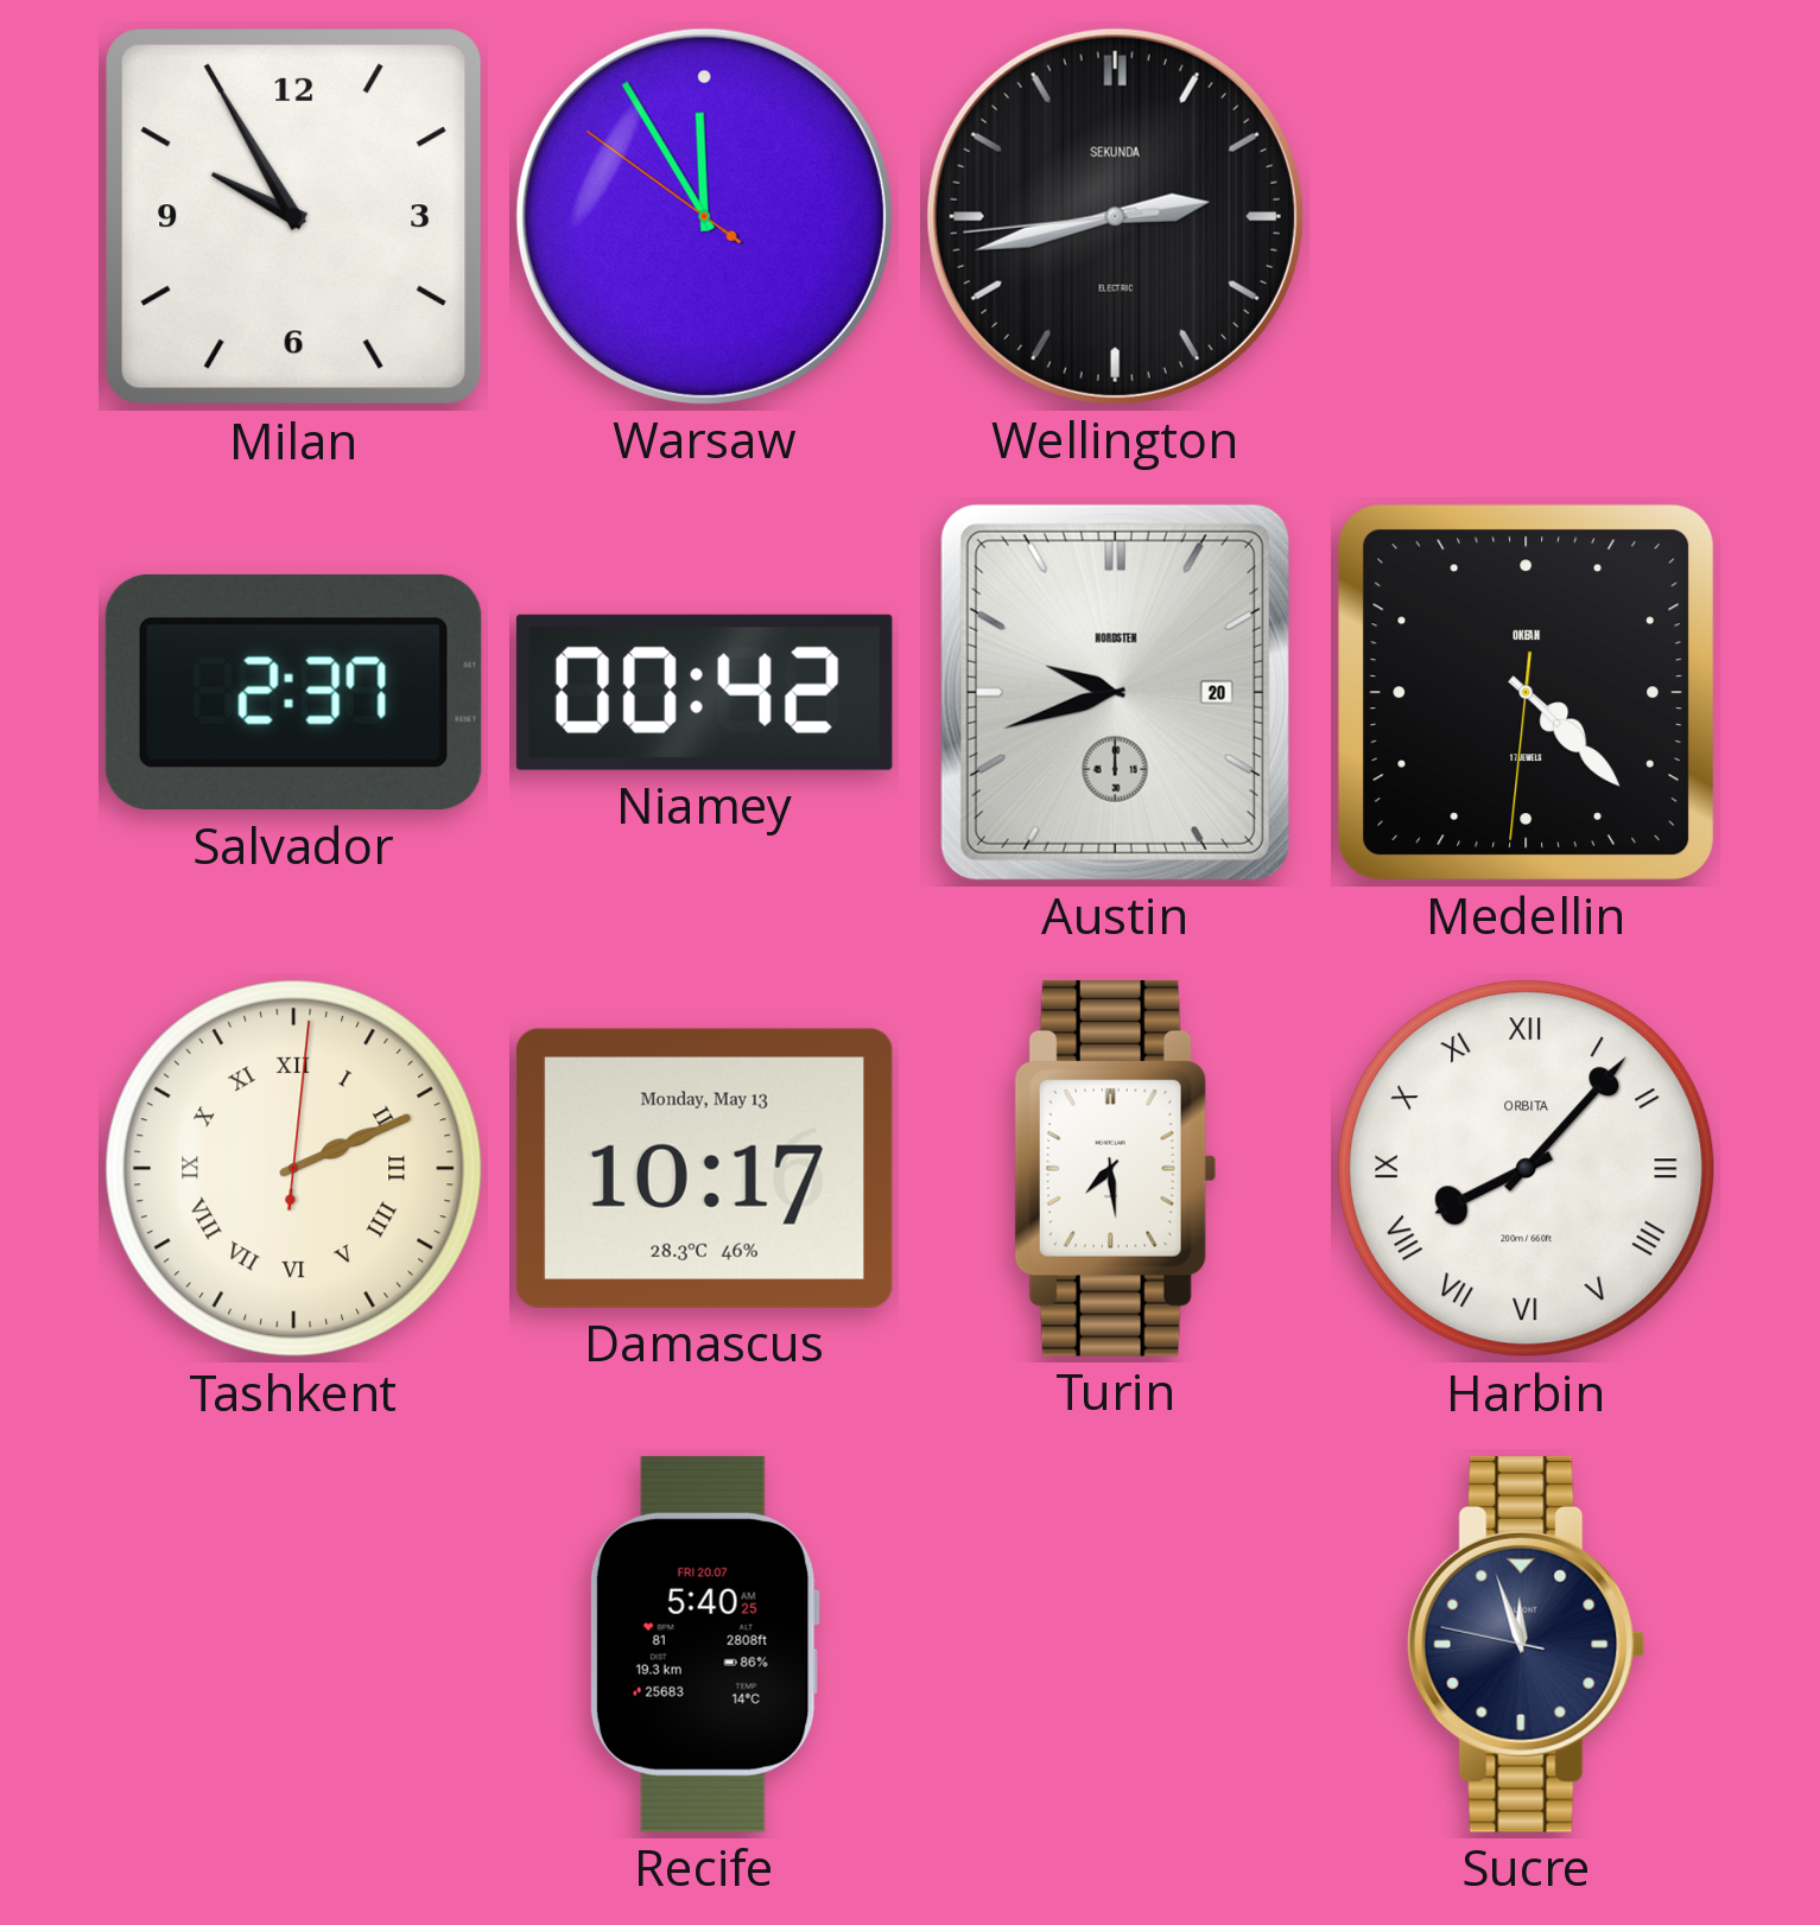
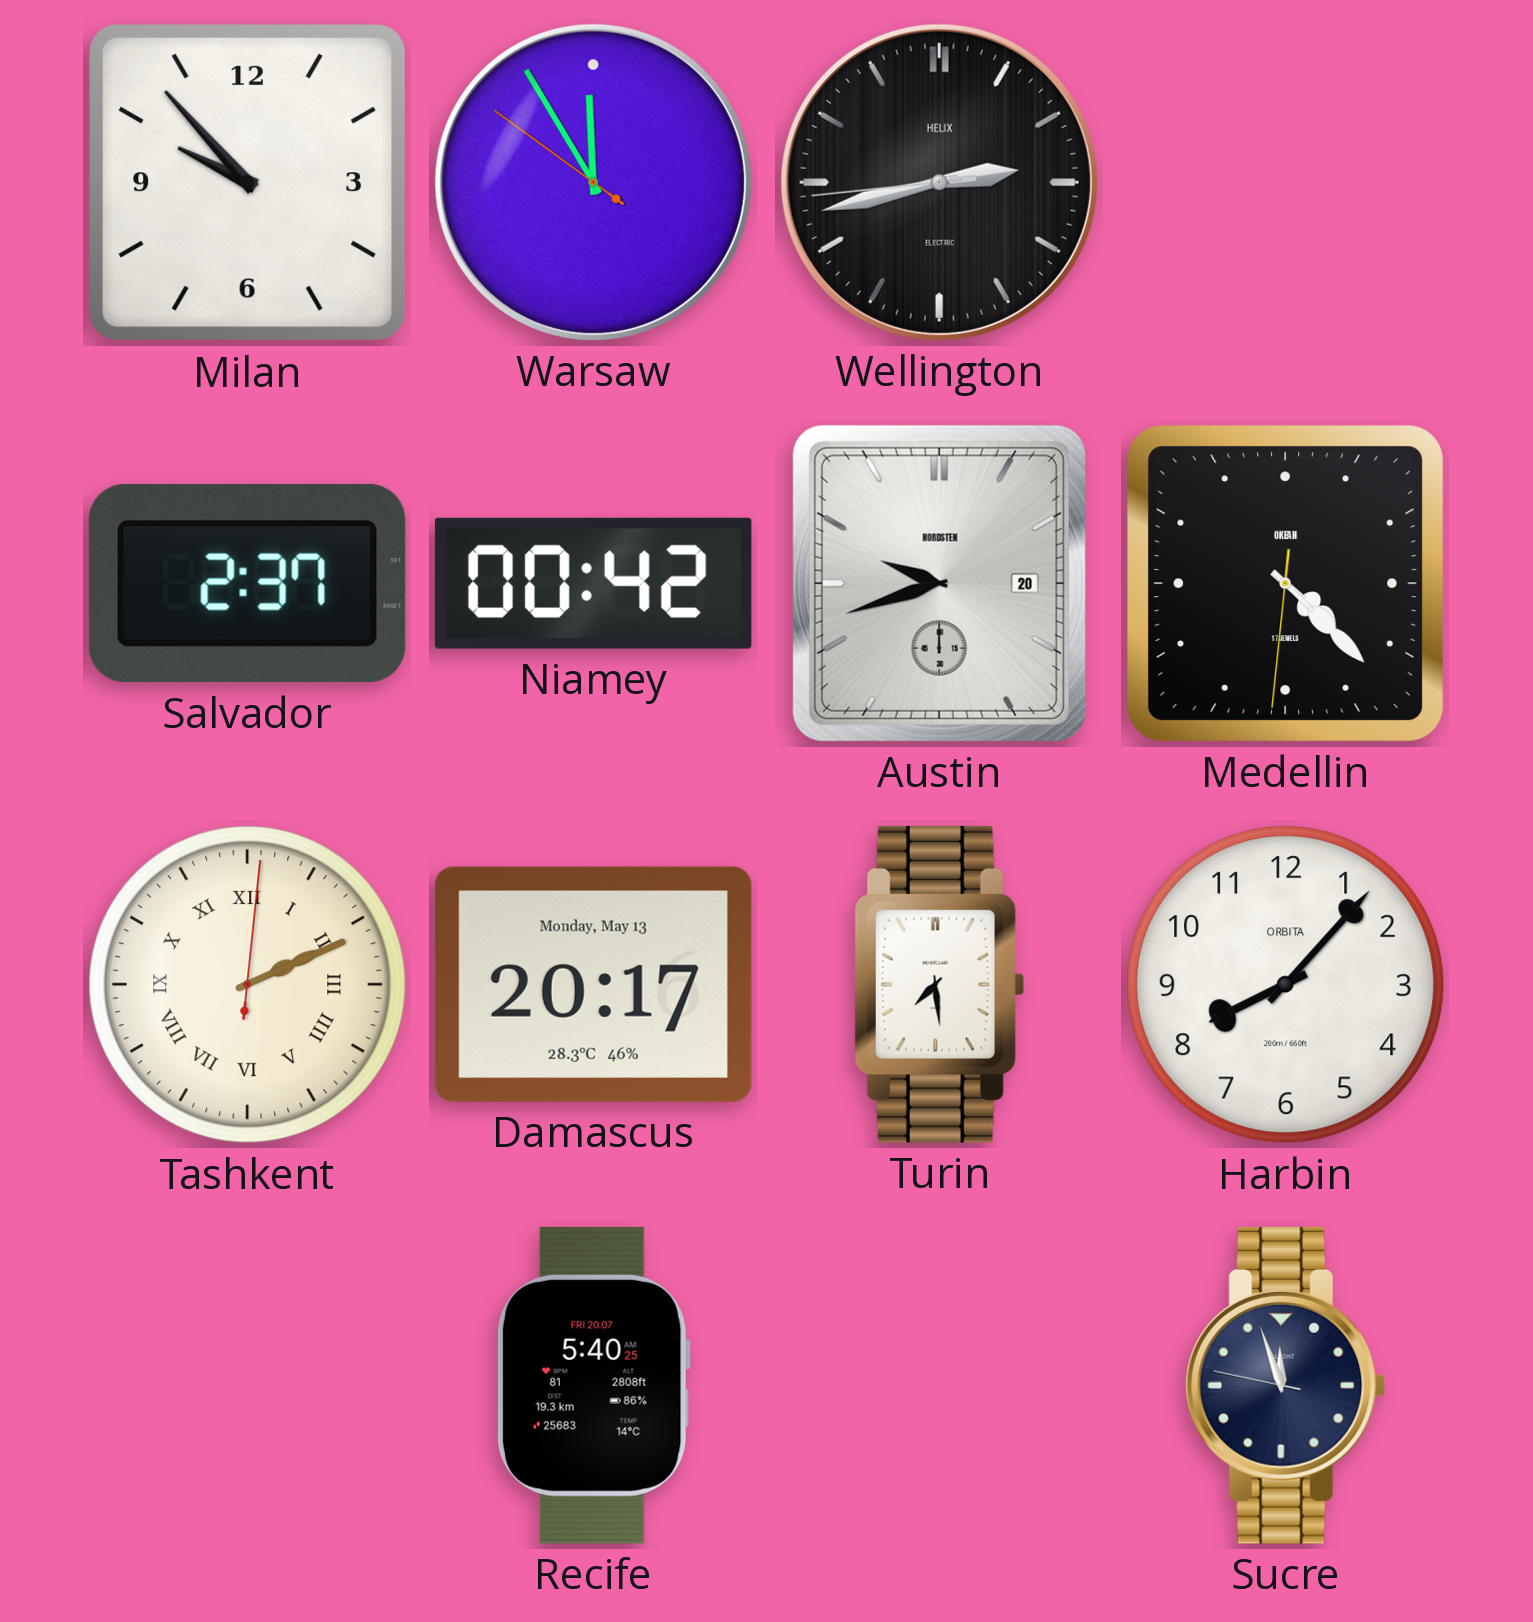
Milan: 9:55 -> 9:53 (248, 183)
Wellington brand: SEKUNDA -> HELIX (939, 182)
Damascus: 10:17 -> 20:17 (593, 984)
Harbin numerals: Roman -> Arabic (1286, 985)
